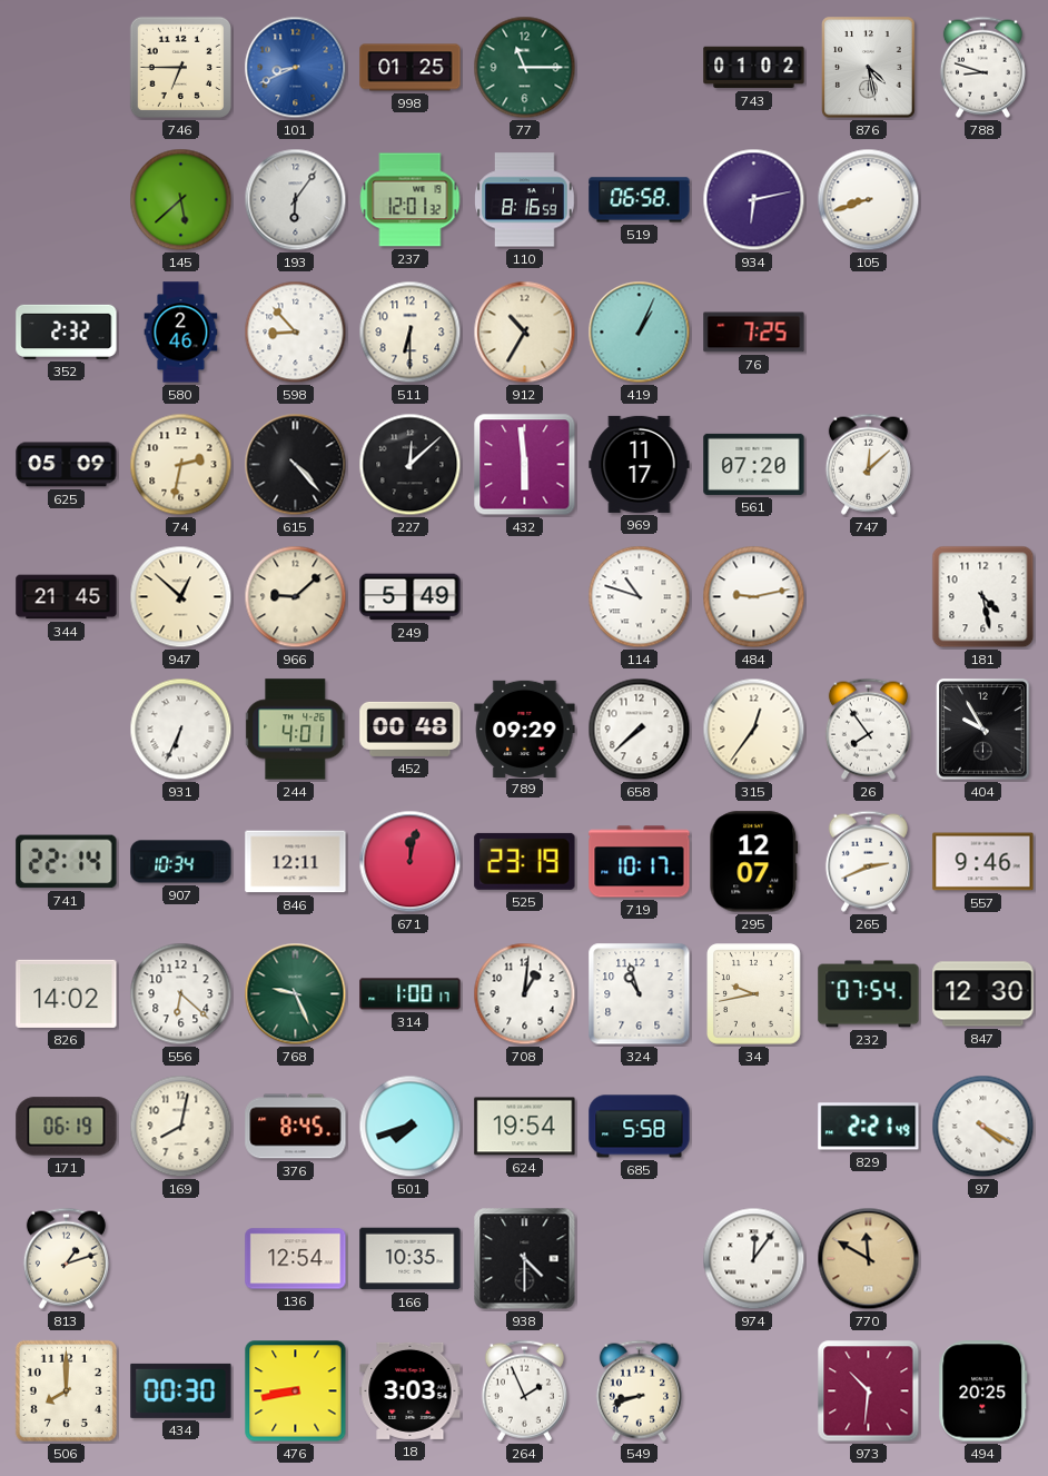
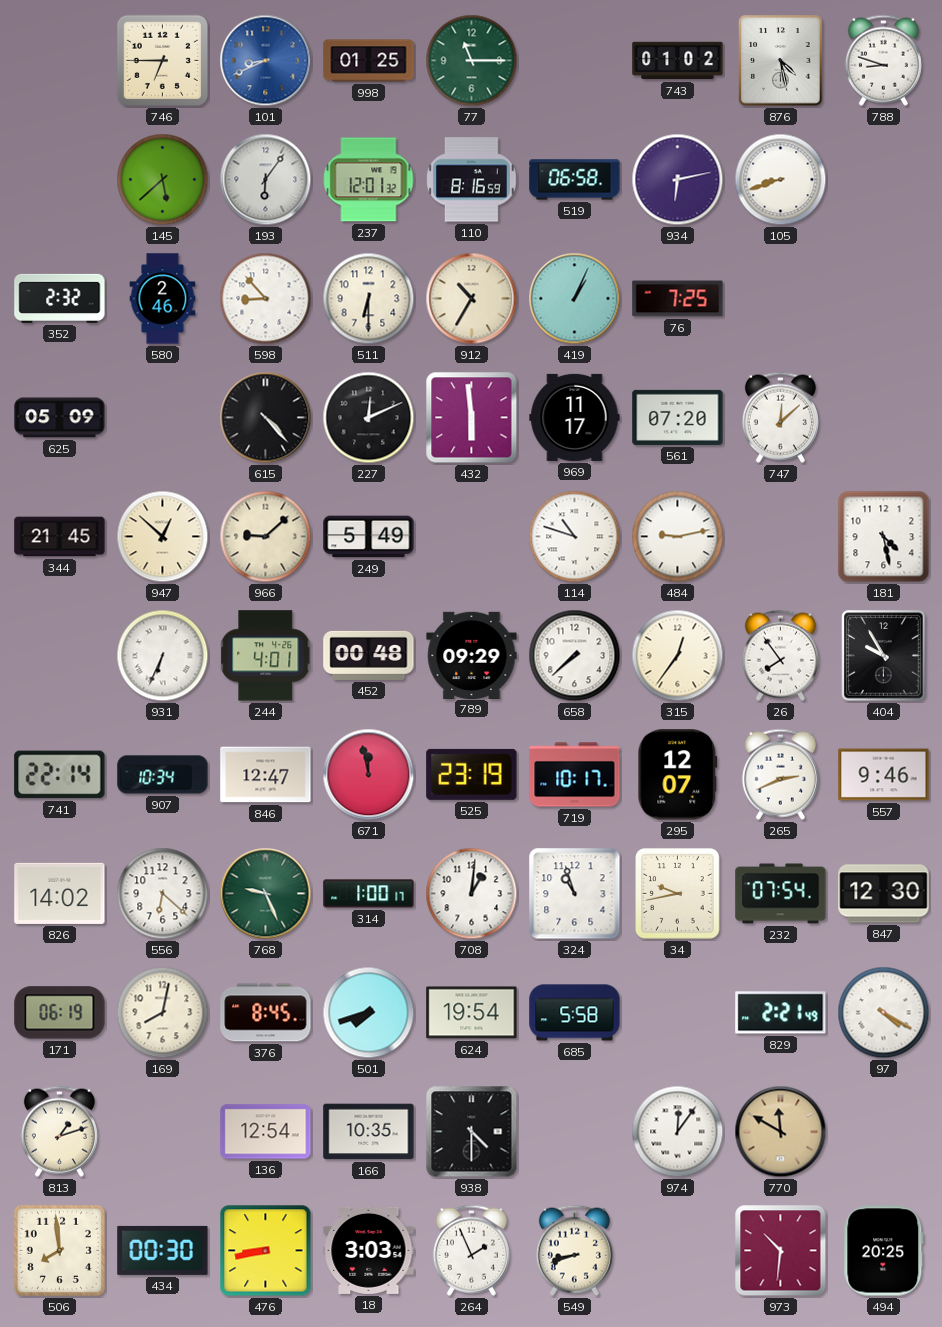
74: 2:32 -> none (181, 465)
227: 12:08 -> 12:11 (369, 418)
846: 12:11 -> 12:47 (266, 775)
671: 12:02 -> 11:58 (369, 775)
506: 8:00 -> 7:59 (59, 1250)
